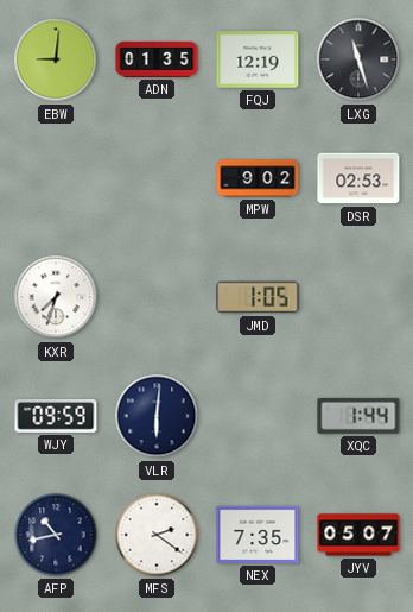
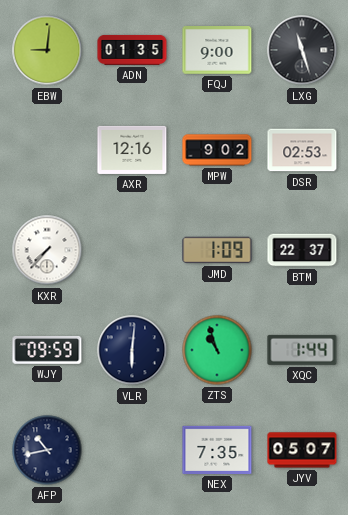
FQJ: 12:19 -> 9:00 (217, 50)
AXR: none -> 12:16 (132, 150)
KXR: 7:33 -> 7:37 (47, 250)
JMD: 1:05 -> 1:09 (217, 250)
BTM: none -> 22:37 (302, 250)
ZTS: none -> 10:57 (217, 350)
MFS: 2:21 -> none (157, 535)
